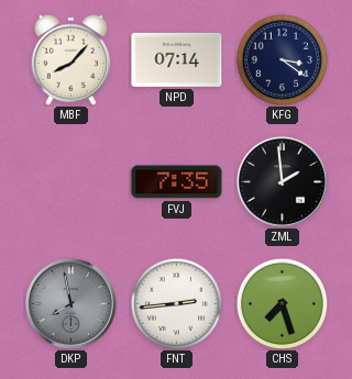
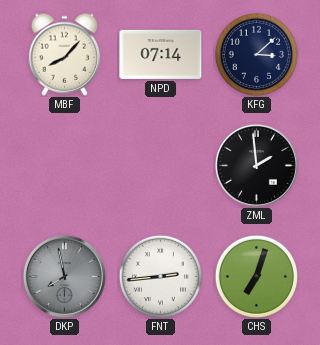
KFG: 3:21 -> 3:08 (256, 54)
FVJ: 7:35 -> none (177, 182)
CHS: 7:27 -> 7:03 (256, 276)
